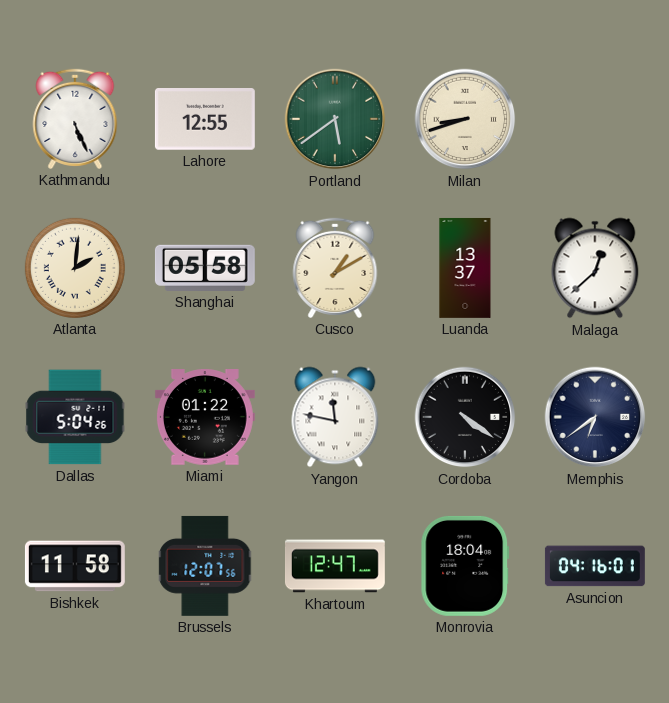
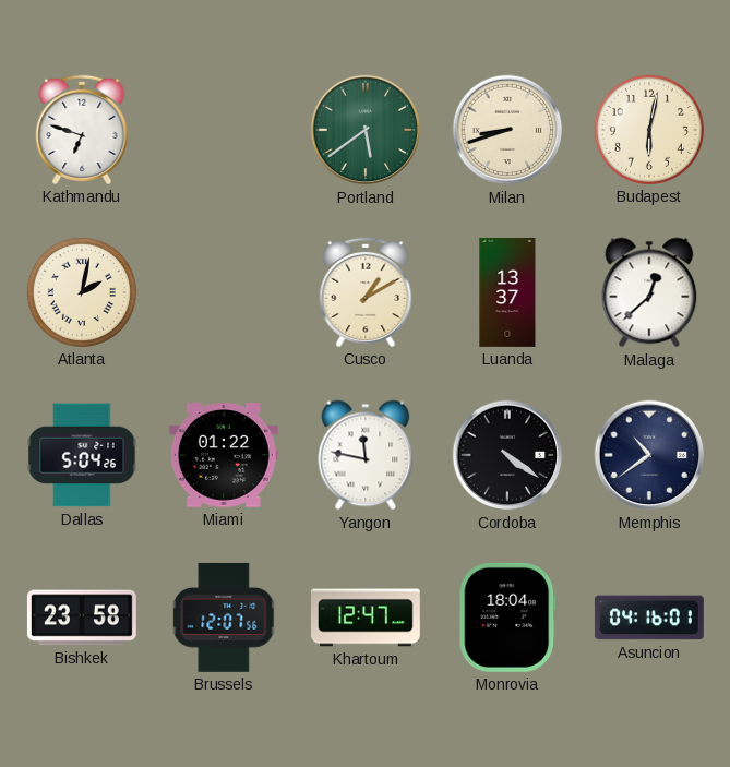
Kathmandu: 5:26 -> 6:48 (82, 130)
Lahore: 12:55 -> none (205, 120)
Budapest: none -> 6:02 (649, 130)
Atlanta: 2:01 -> 2:02 (82, 292)
Shanghai: 05:58 -> none (205, 268)
Memphis: 6:39 -> 10:39 (649, 455)
Bishkek: 11:58 -> 23:58 (82, 618)
